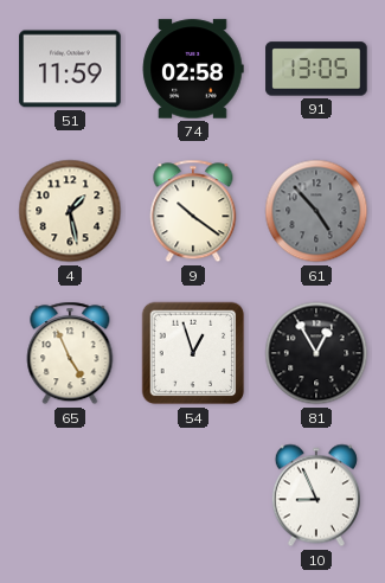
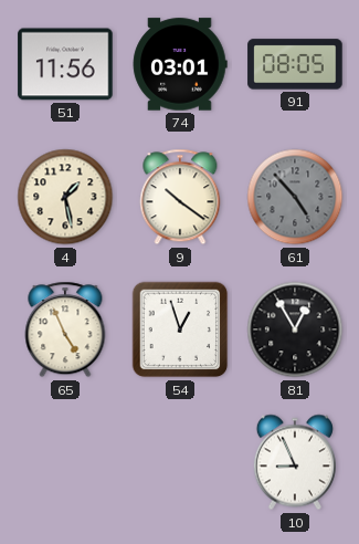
51: 11:59 -> 11:56 (65, 64)
74: 02:58 -> 03:01 (180, 64)
91: 13:05 -> 08:05 (295, 64)
